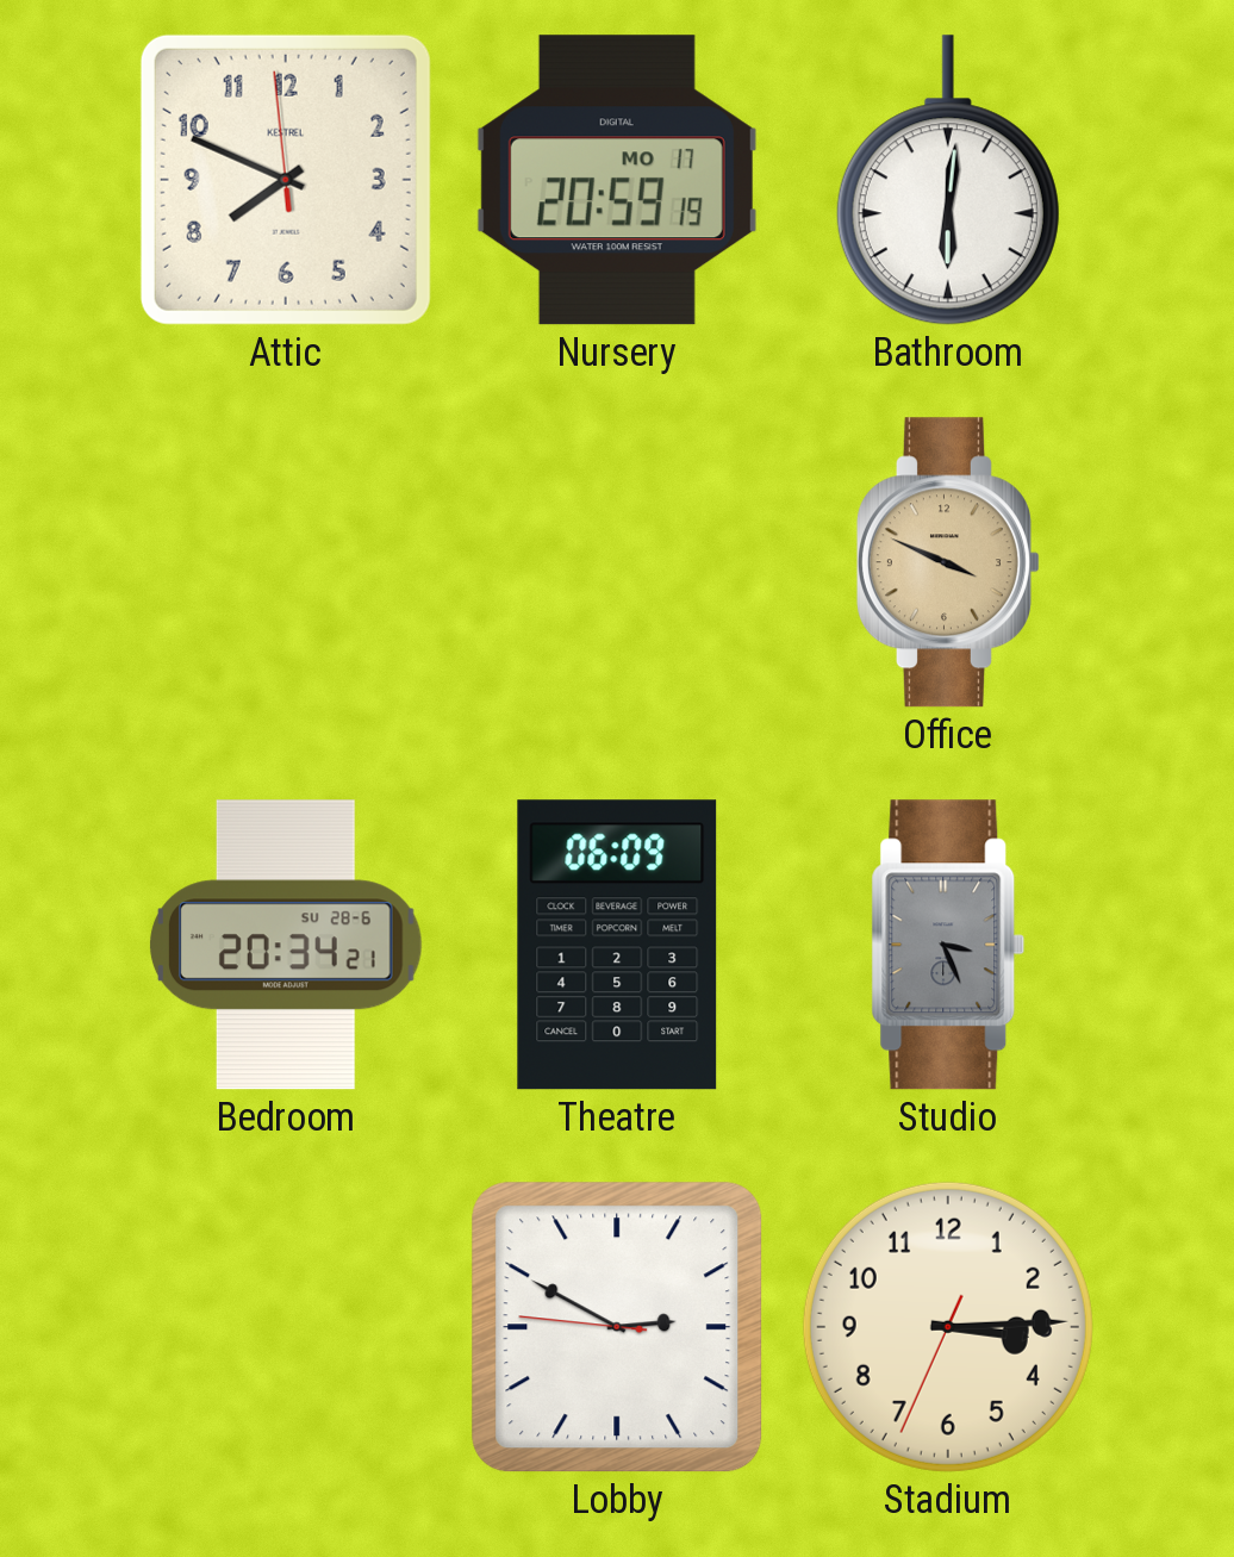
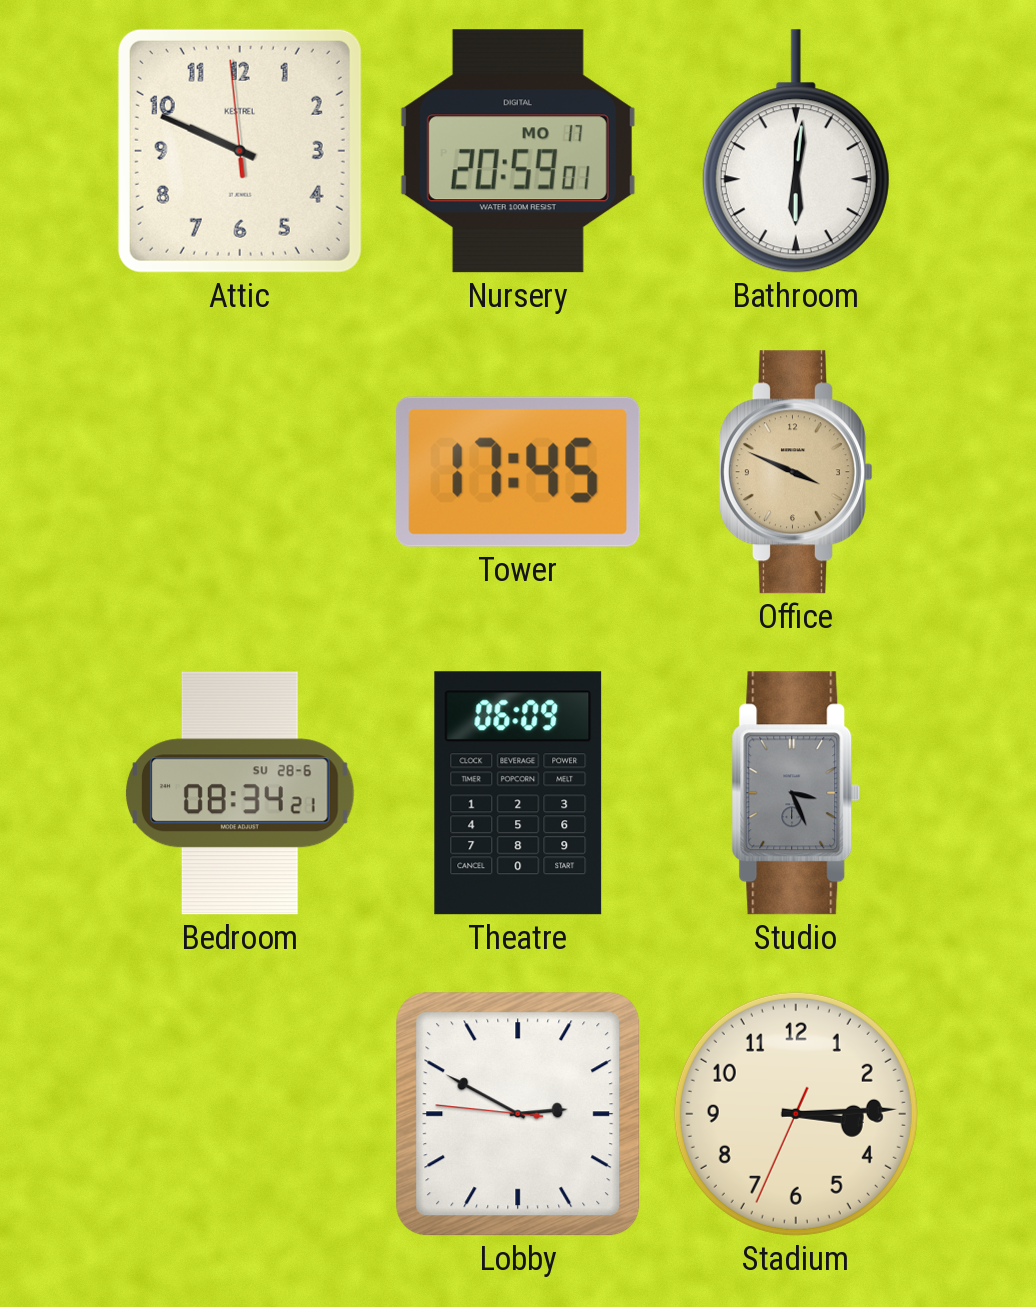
Attic: 7:48 -> 9:48 (240, 151)
Nursery: 20:59:19 -> 20:59:01 (518, 151)
Tower: none -> 17:45 (518, 472)
Bedroom: 20:34 -> 08:34 (241, 793)
